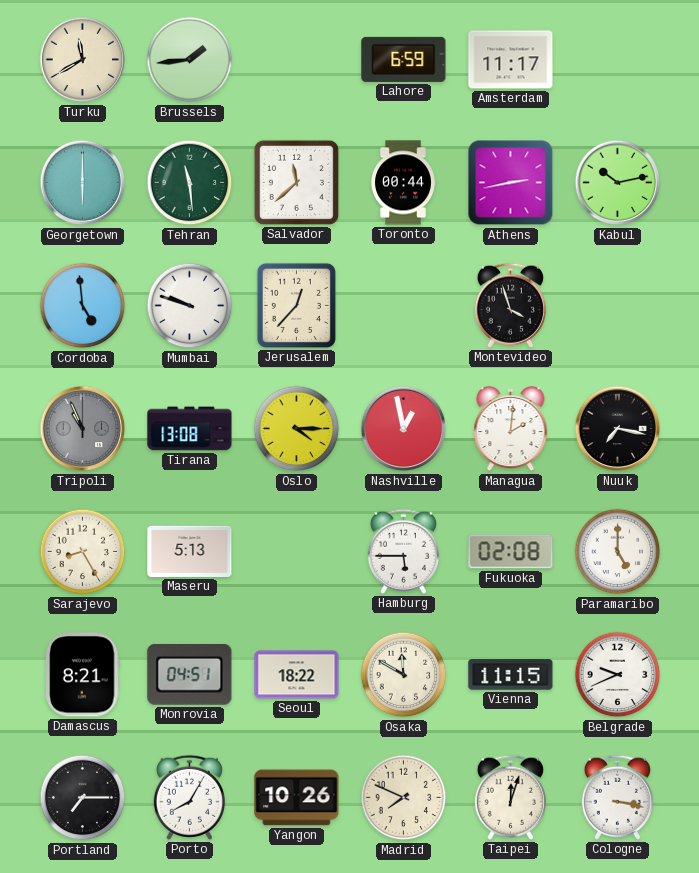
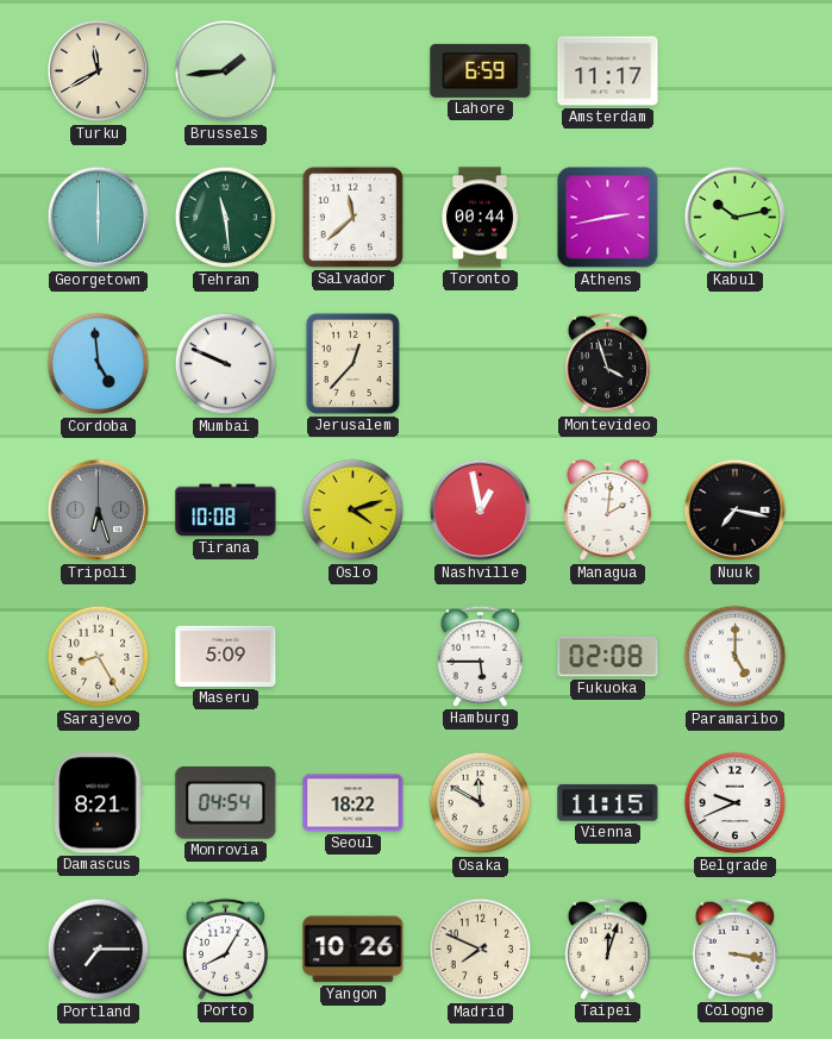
Mumbai: 9:48 -> 9:49 (226, 364)
Tripoli: 10:56 -> 6:27 (99, 511)
Tirana: 13:08 -> 10:08 (226, 511)
Oslo: 4:15 -> 4:12 (354, 511)
Maseru: 5:13 -> 5:09 (226, 656)
Monrovia: 04:51 -> 04:54 (226, 803)
